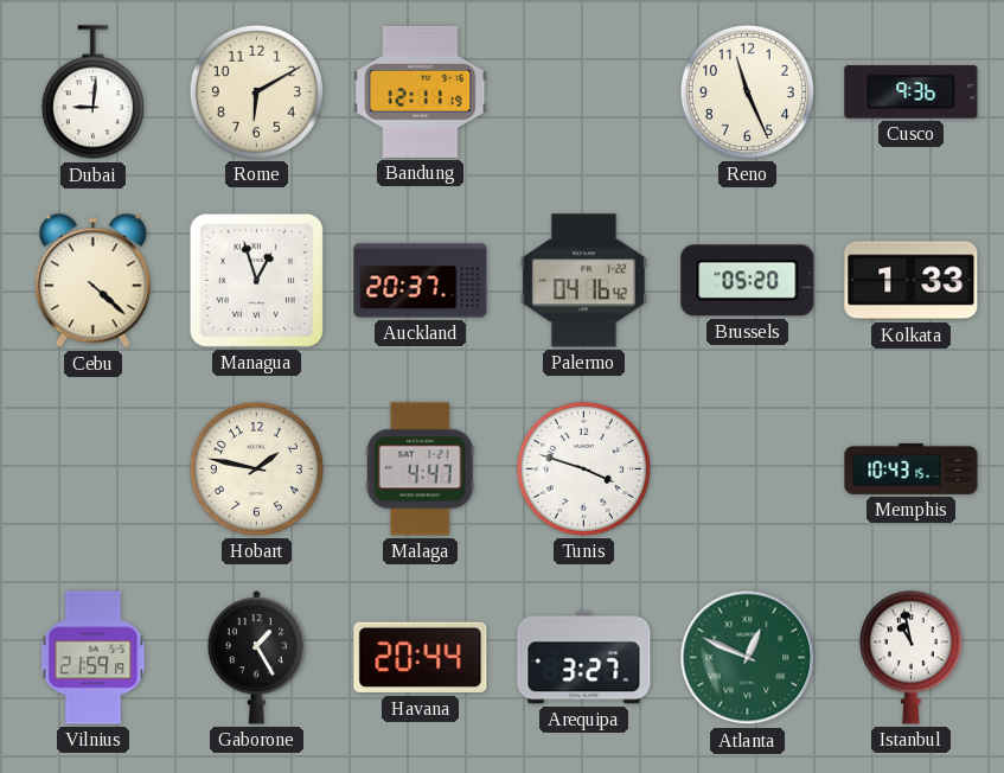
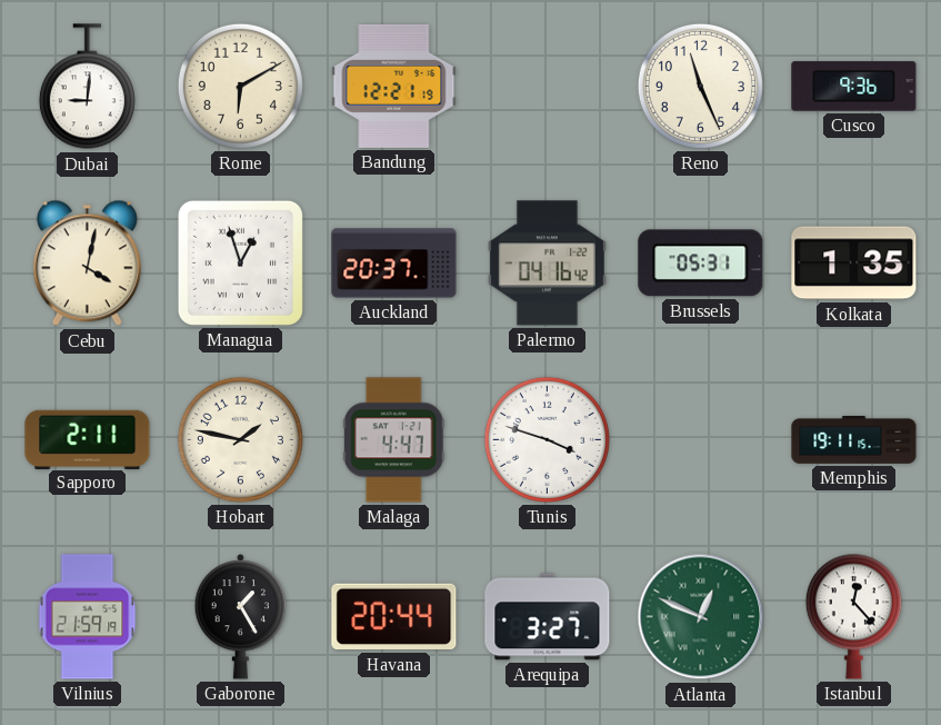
Bandung: 12:11 -> 12:21 (394, 86)
Cebu: 4:22 -> 4:02 (87, 264)
Brussels: 05:20 -> 05:31 (701, 264)
Kolkata: 1:33 -> 1:35 (854, 264)
Sapporo: none -> 2:11 (88, 439)
Memphis: 10:43 -> 19:11 (854, 439)
Istanbul: 10:58 -> 12:23 (853, 616)
